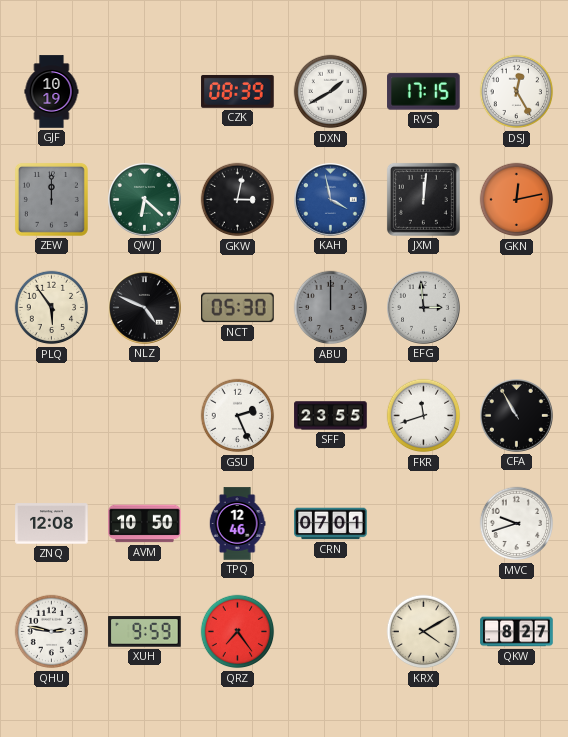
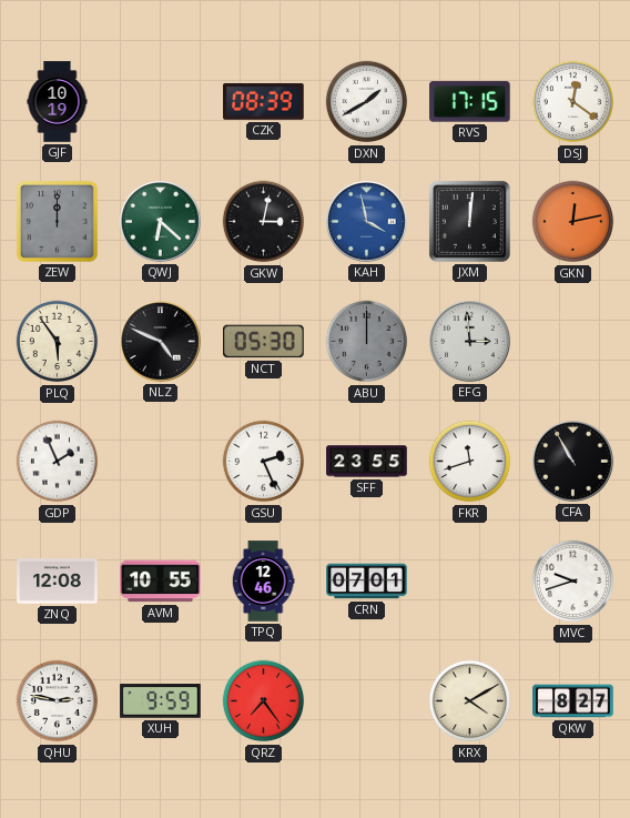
DSJ: 12:25 -> 12:21 (573, 102)
GDP: none -> 1:56 (58, 462)
AVM: 10:50 -> 10:55 (161, 582)
